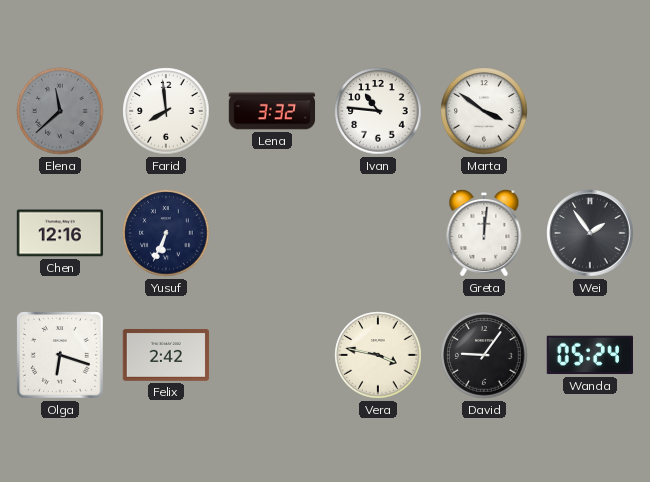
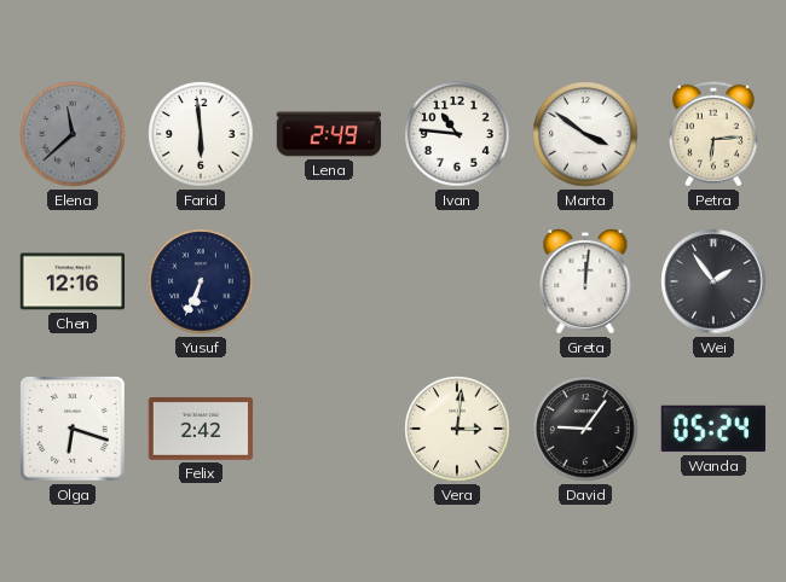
Farid: 7:59 -> 5:59 (201, 134)
Lena: 3:32 -> 2:49 (329, 134)
Petra: none -> 6:14 (713, 134)
Vera: 3:47 -> 3:01 (457, 429)
